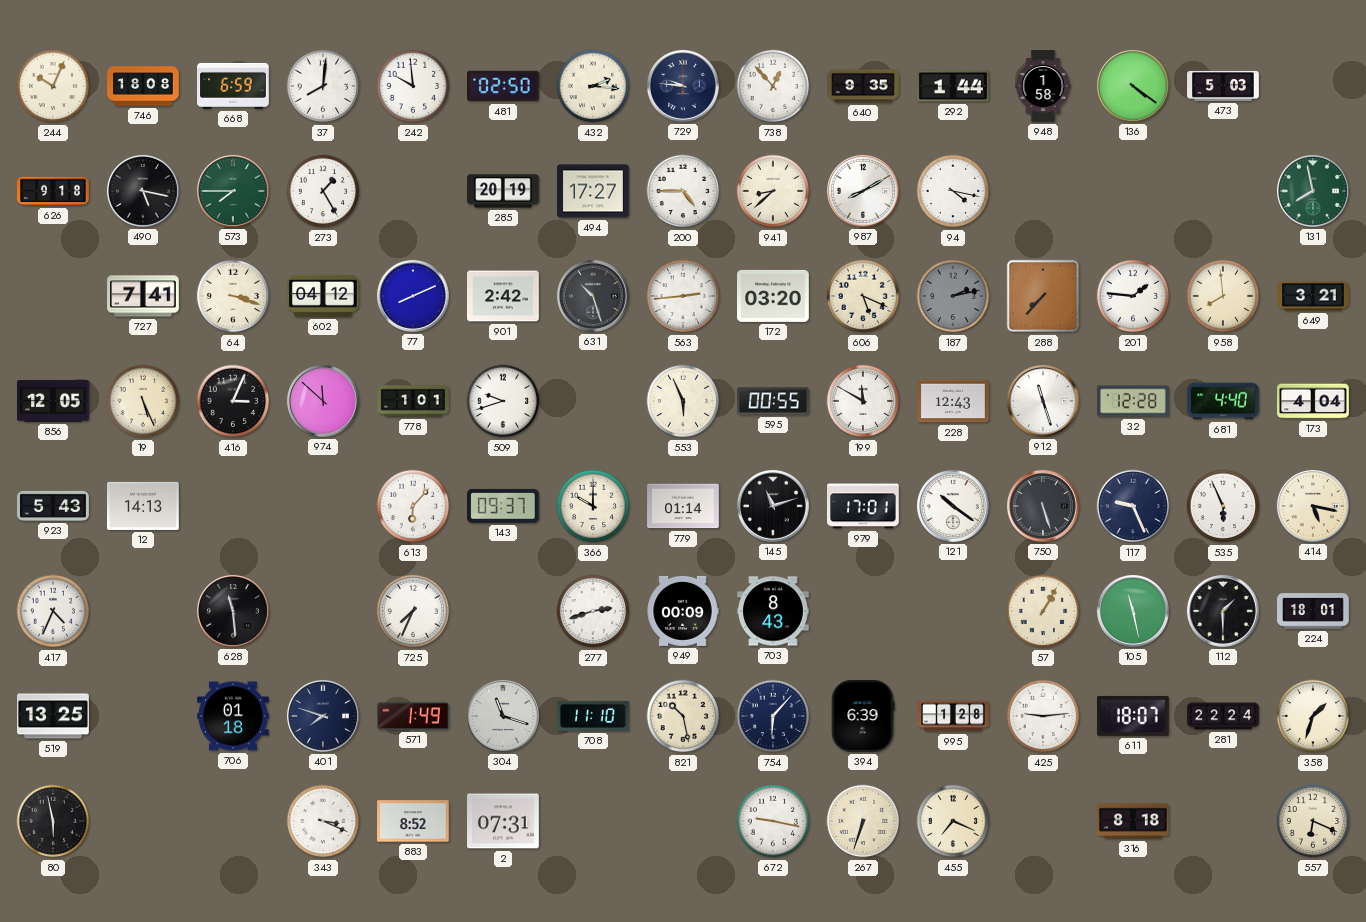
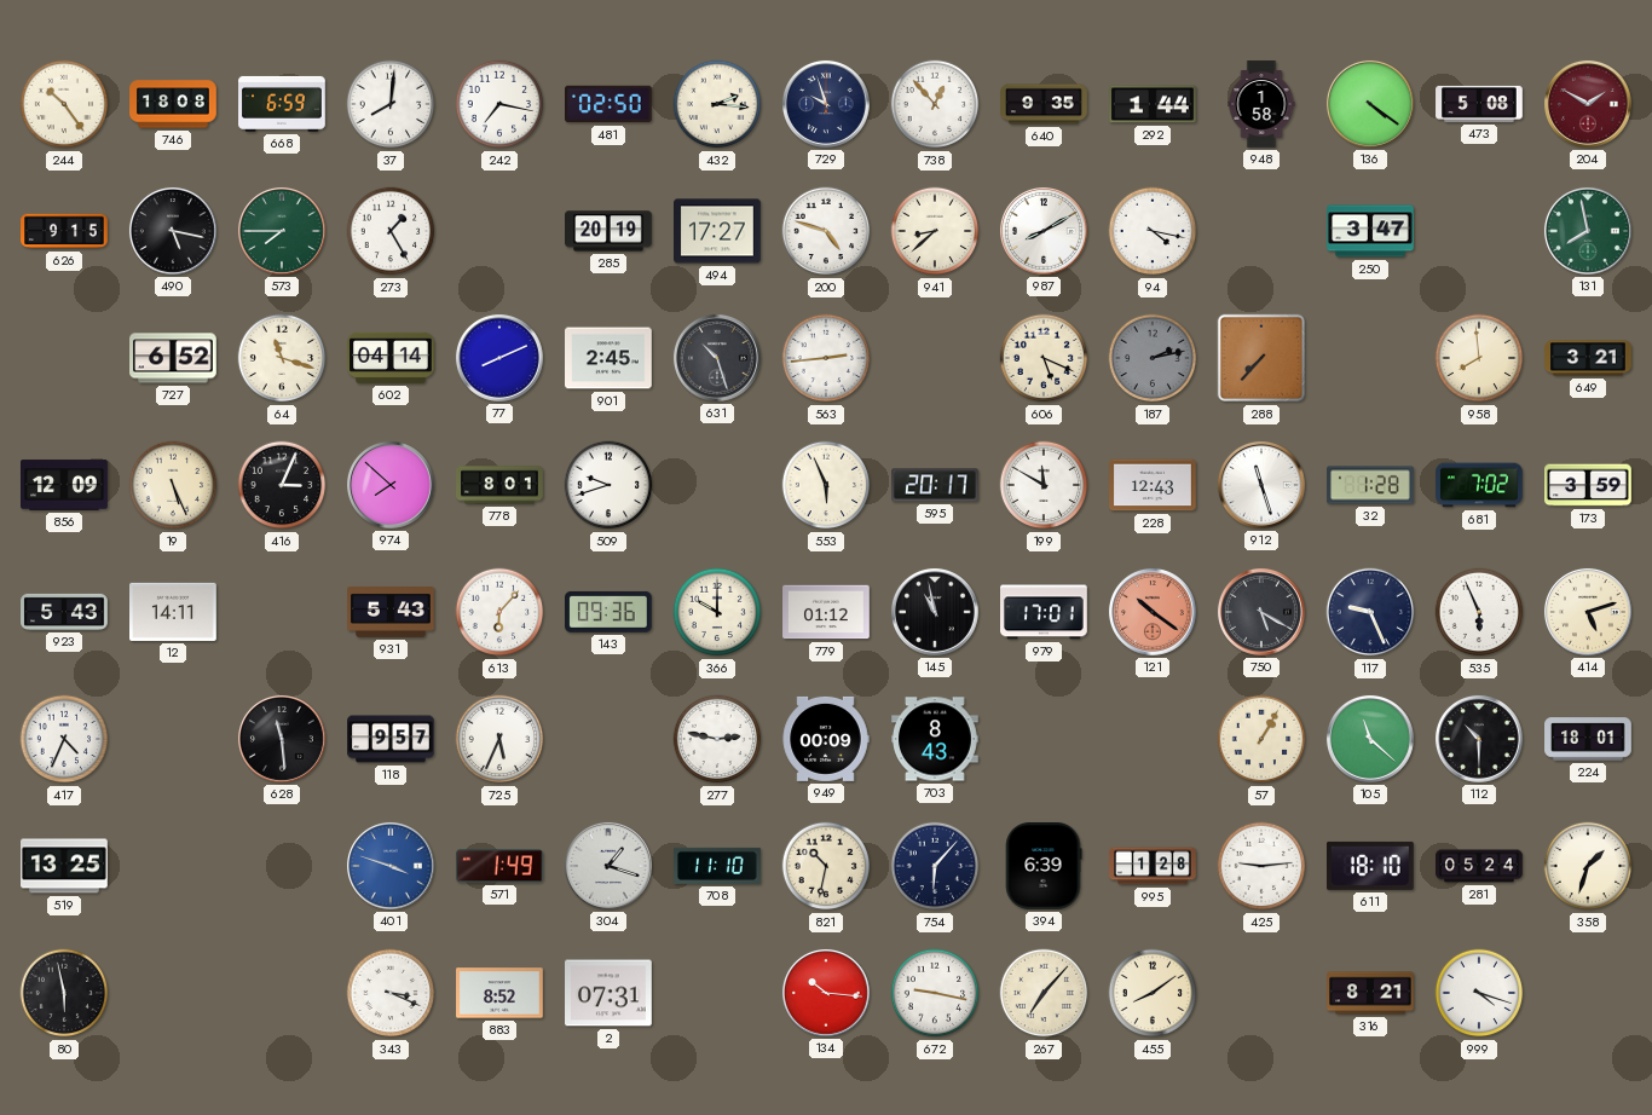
244: 10:04 -> 10:24 (64, 104)
242: 9:59 -> 7:17 (499, 104)
729: 9:46 -> 9:57 (826, 104)
473: 5:03 -> 5:08 (1479, 104)
204: none -> 1:50 (1588, 104)
626: 9:18 -> 9:15 (64, 231)
200: 4:45 -> 4:48 (826, 231)
250: none -> 3:47 (1370, 231)
727: 7:41 -> 6:52 (173, 358)
64: 3:18 -> 11:18 (282, 358)
602: 04:12 -> 04:14 (391, 358)
901: 2:42 -> 2:45 (610, 358)
172: 03:20 -> none (774, 296)
201: 1:46 -> none (1133, 296)
856: 12:05 -> 12:09 (65, 485)
974: 11:52 -> 7:52 (391, 485)
778: 1:01 -> 8:01 (499, 485)
595: 00:55 -> 20:17 (935, 485)
32: 12:28 -> 1:28 (1370, 485)
681: 4:40 -> 7:02 (1479, 485)
173: 4:04 -> 3:59 (1589, 485)
12: 14:13 -> 14:11 (173, 612)
931: none -> 5:43 (391, 613)
143: 09:37 -> 09:36 (608, 612)
779: 01:14 -> 01:12 (826, 612)
145: 11:12 -> 10:58 (935, 612)
121 dial: white -> salmon (1153, 612)
750: 5:27 -> 5:20 (1261, 612)
414: 5:17 -> 5:12 (1588, 612)
118: none -> 9:57 (391, 739)
725: 7:34 -> 5:34 (499, 739)
277: 2:42 -> 2:47 (717, 739)
105: 11:28 -> 11:22 (1370, 739)
112: 1:30 -> 10:30 (1479, 739)
706: 01:18 -> none (234, 716)
401: 7:48 -> 3:48 (391, 866)
401 dial: navy -> blue (391, 866)
304: 11:18 -> 1:18 (608, 866)
821: 10:28 -> 10:32 (826, 866)
611: 18:07 -> 18:10 (1371, 866)
281: 22:24 -> 05:24 (1479, 866)
134: none -> 10:16 (826, 993)
267: 6:33 -> 7:07 (1044, 993)
455: 7:19 -> 8:09 (1153, 993)
316: 8:18 -> 8:21 (1370, 993)
999: none -> 4:18 (1479, 993)
557: 6:19 -> none (1313, 821)
